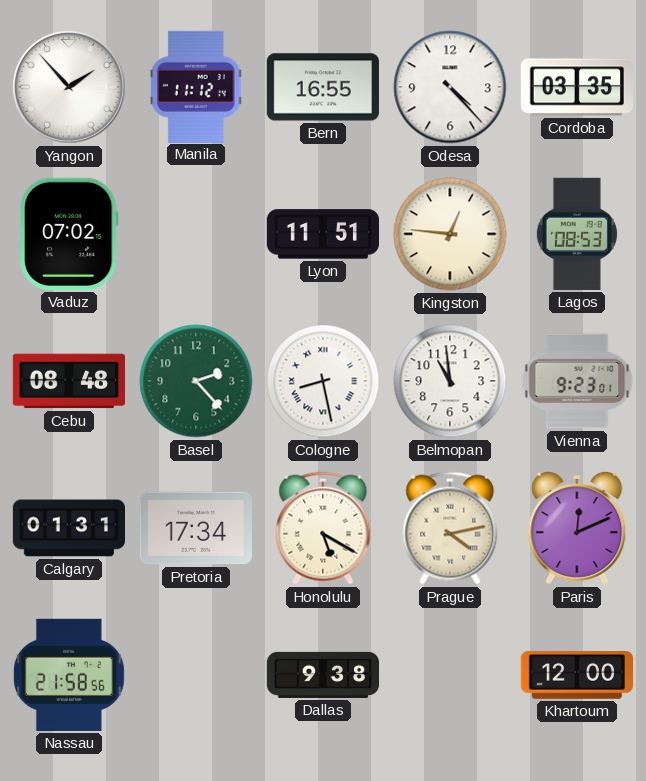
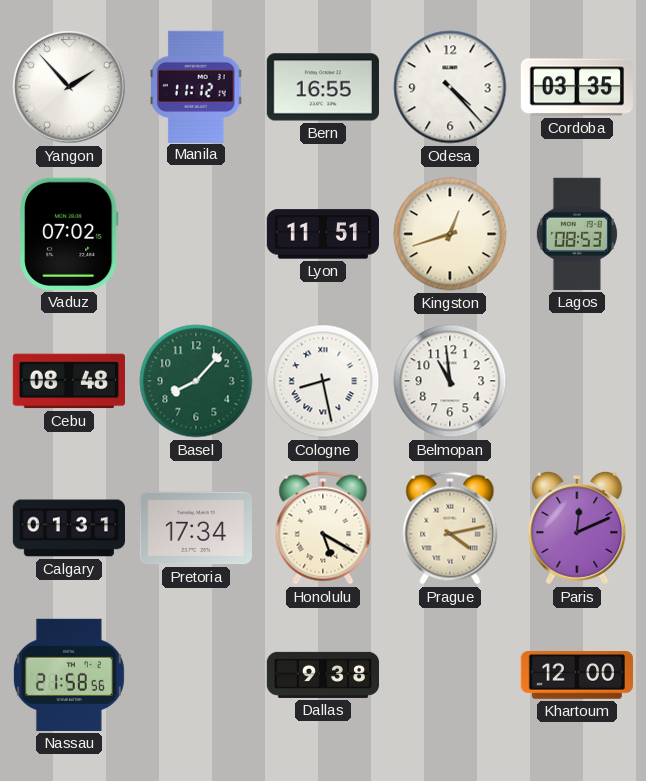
Kingston: 12:46 -> 12:42 (450, 234)
Basel: 2:23 -> 8:07 (196, 381)
Vienna: 9:23 -> none (577, 381)
